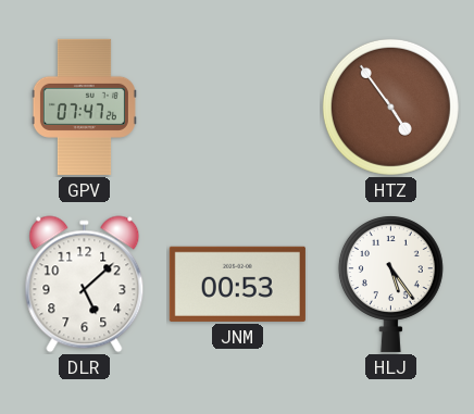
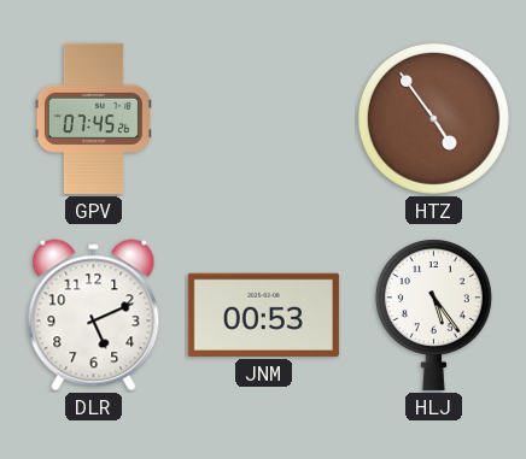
GPV: 07:47 -> 07:45 (93, 118)
DLR: 5:08 -> 5:11 (94, 316)
